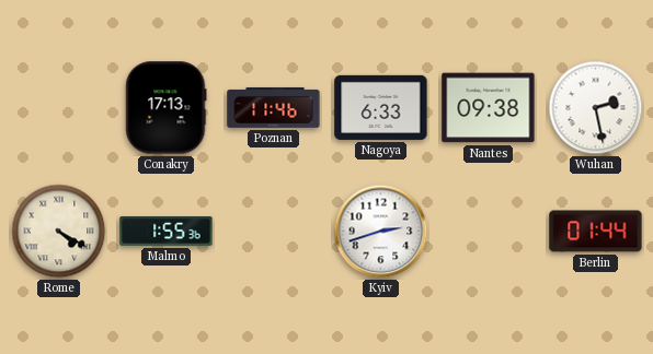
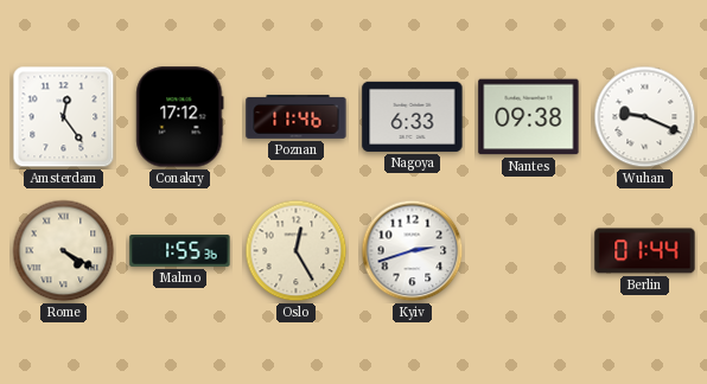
Amsterdam: none -> 12:24 (64, 117)
Conakry: 17:13 -> 17:12 (180, 117)
Wuhan: 2:28 -> 9:19 (645, 117)
Oslo: none -> 12:25 (297, 251)
